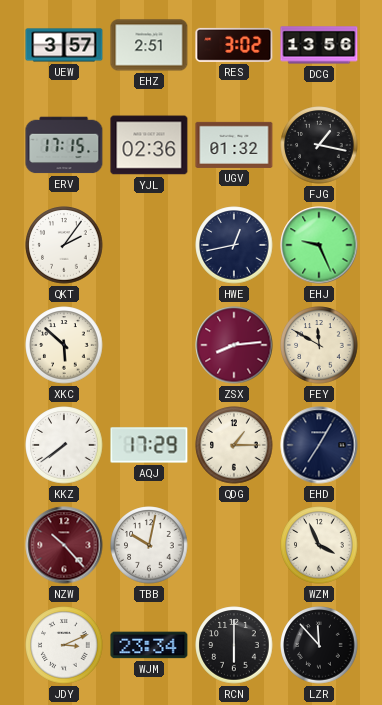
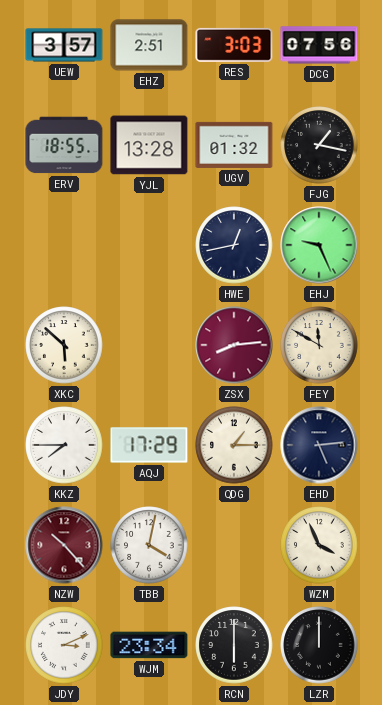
RES: 3:02 -> 3:03 (234, 45)
DCG: 13:56 -> 07:56 (319, 45)
ERV: 17:15 -> 18:55 (64, 145)
YJL: 02:36 -> 13:28 (149, 145)
QKT: 2:06 -> none (64, 245)
KKZ: 7:39 -> 7:45 (64, 445)
EHD: 7:05 -> 5:14 (319, 445)
TBB: 10:02 -> 4:02 (149, 545)
LZR: 11:53 -> 12:00 (319, 645)
